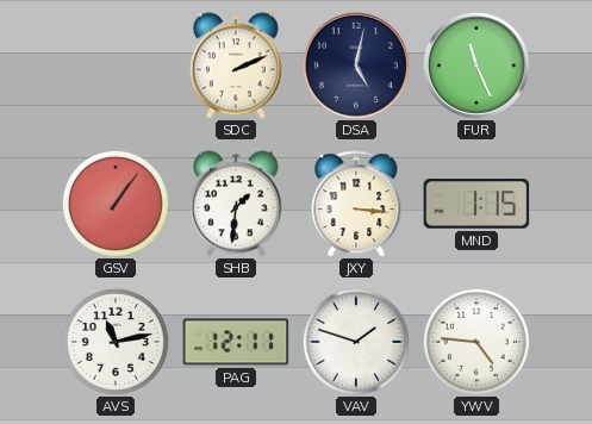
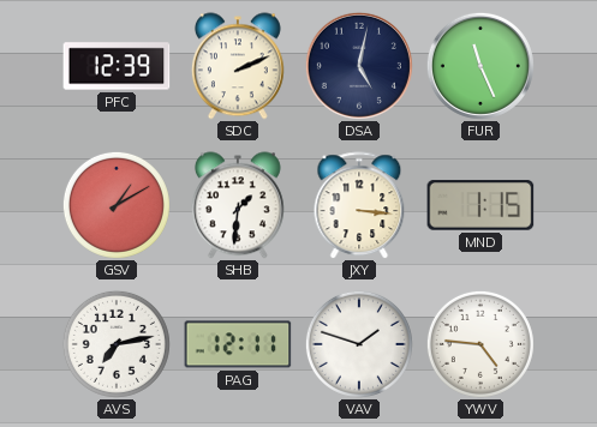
PFC: none -> 12:39 (117, 66)
GSV: 1:06 -> 1:10 (117, 205)
AVS: 11:13 -> 7:13 (117, 344)
